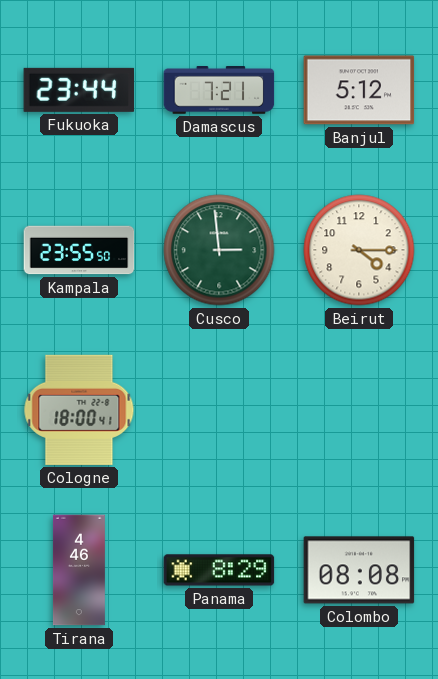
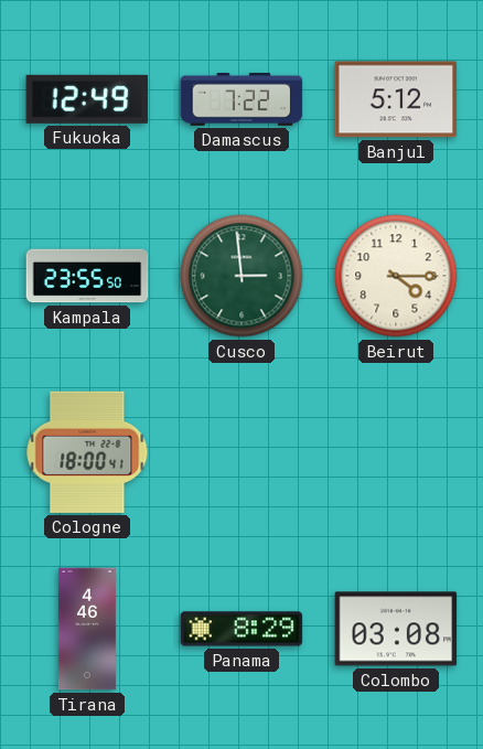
Fukuoka: 23:44 -> 12:49 (87, 99)
Damascus: 7:21 -> 7:22 (241, 100)
Colombo: 08:08 -> 03:08 (396, 629)
